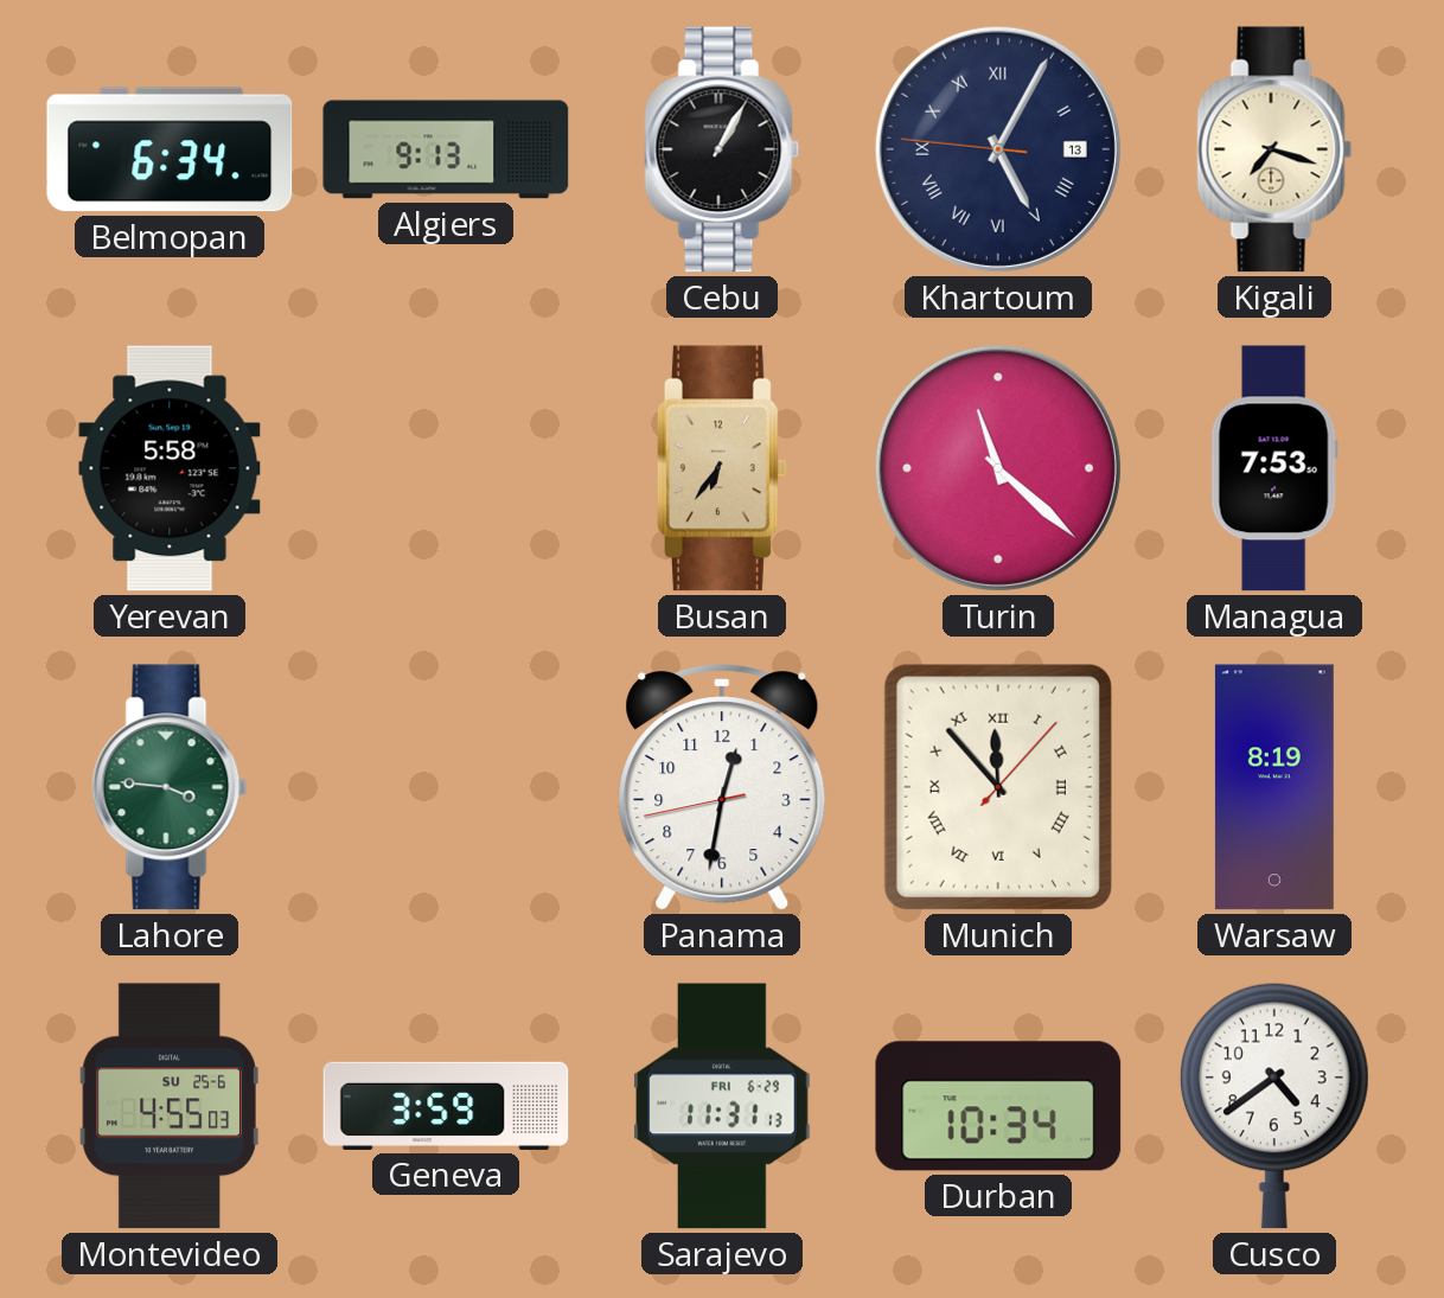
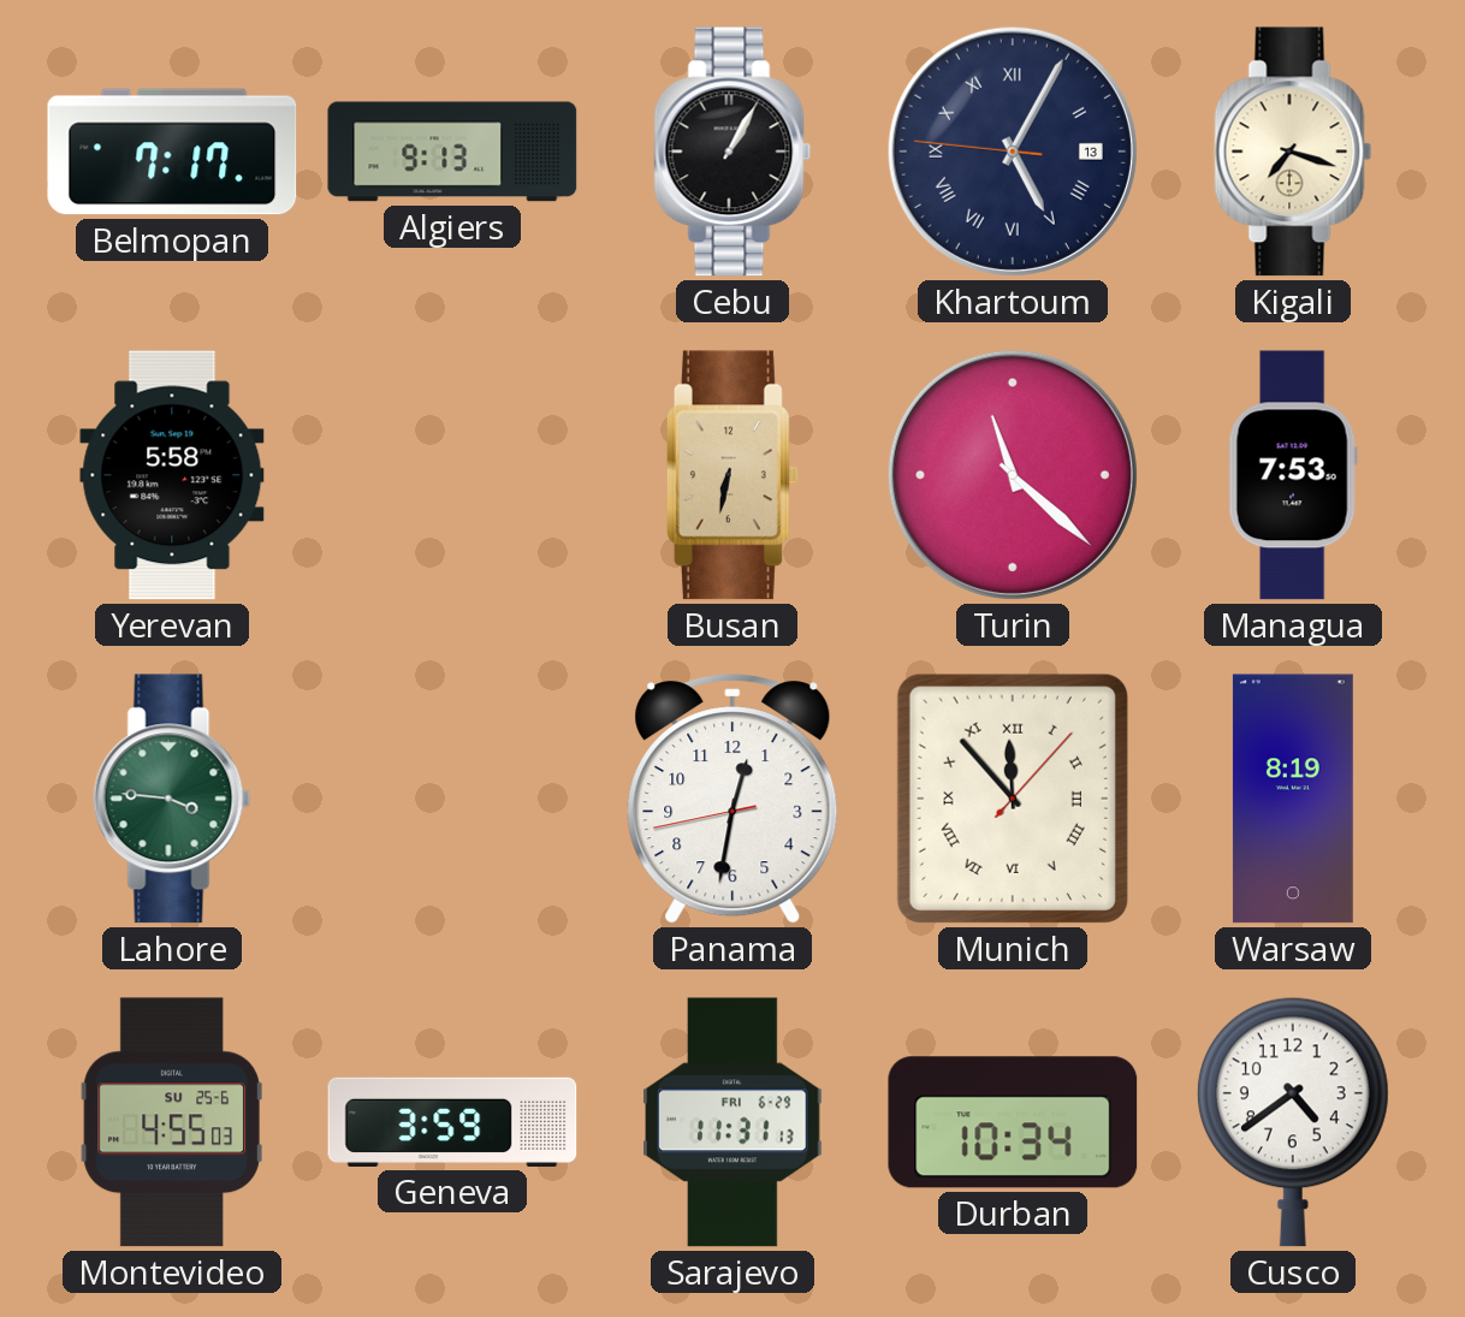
Belmopan: 6:34 -> 7:17 (172, 152)
Busan: 6:36 -> 6:32 (732, 475)
